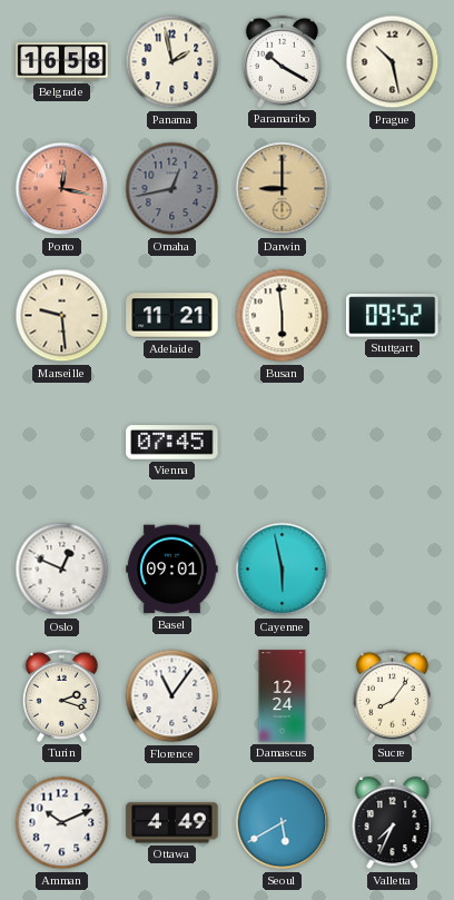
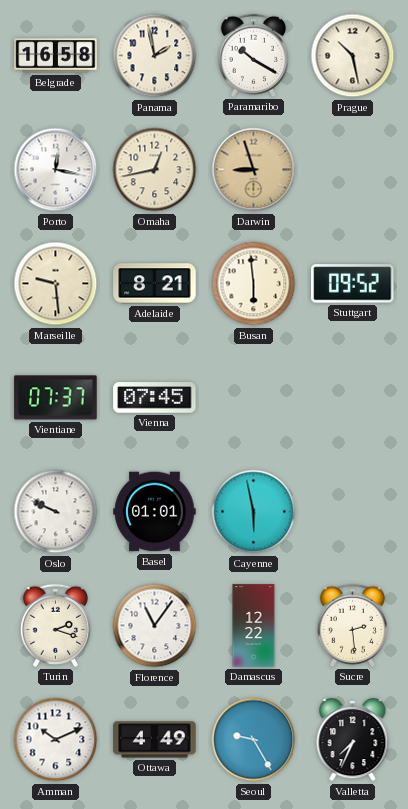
Porto dial: salmon -> white (56, 170)
Omaha dial: grey -> cream (155, 170)
Darwin: 9:00 -> 8:57 (254, 170)
Adelaide: 11:21 -> 8:21 (155, 284)
Vientiane: none -> 07:37 (56, 398)
Oslo: 12:49 -> 9:49 (56, 512)
Basel: 09:01 -> 01:01 (155, 512)
Damascus: 12:24 -> 12:22 (254, 626)
Sucre: 8:06 -> 2:29 (352, 625)
Seoul: 5:40 -> 9:25 (254, 740)
